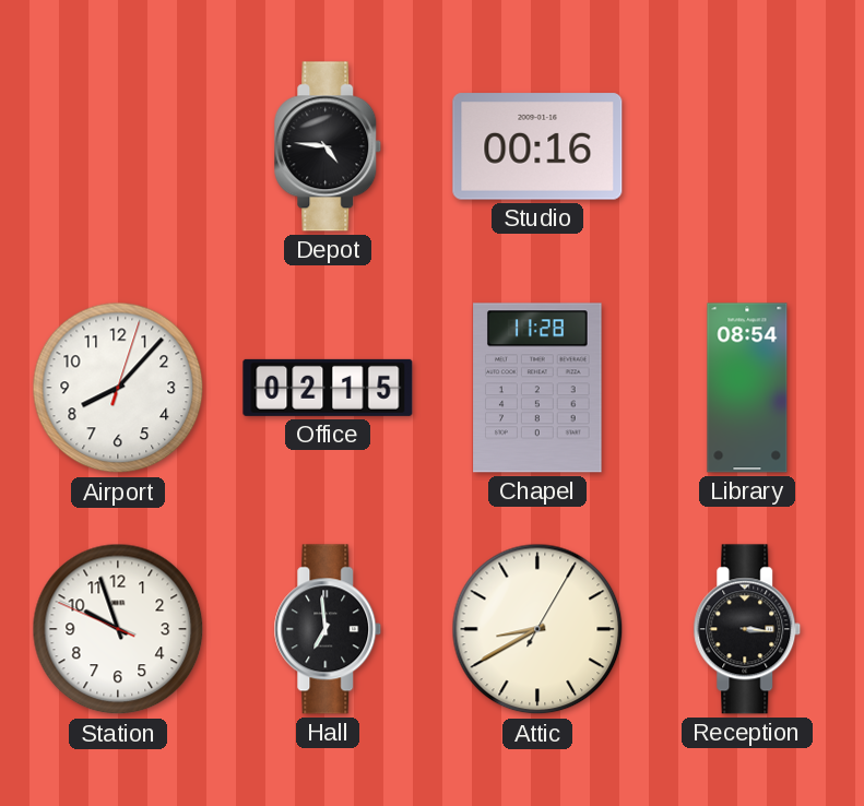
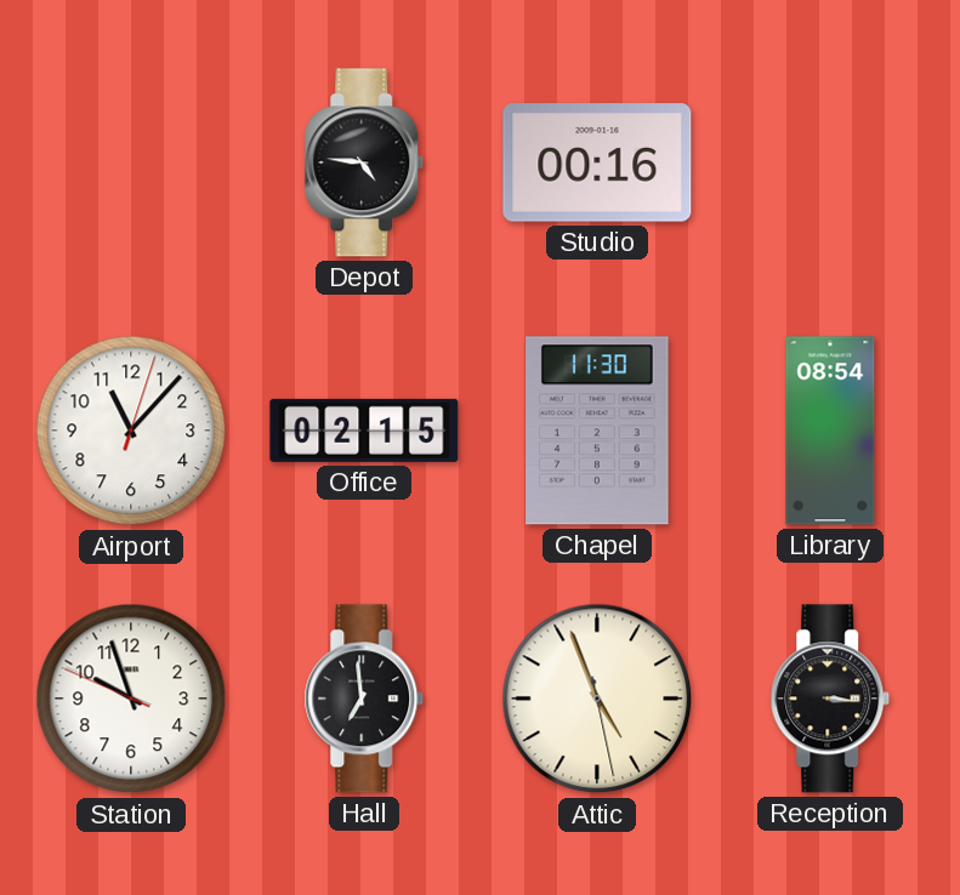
Airport: 8:07 -> 11:07 (131, 431)
Chapel: 11:28 -> 11:30 (597, 431)
Attic: 8:40 -> 4:56 (597, 699)
